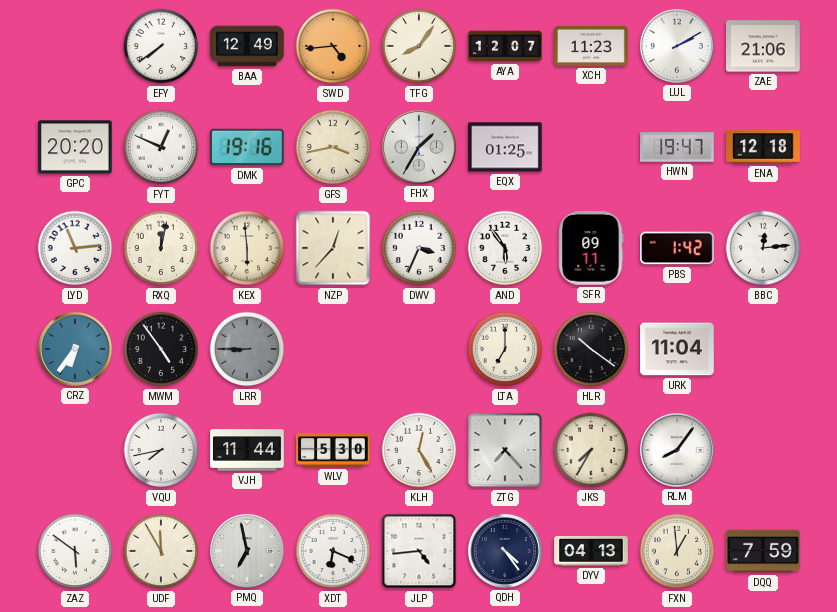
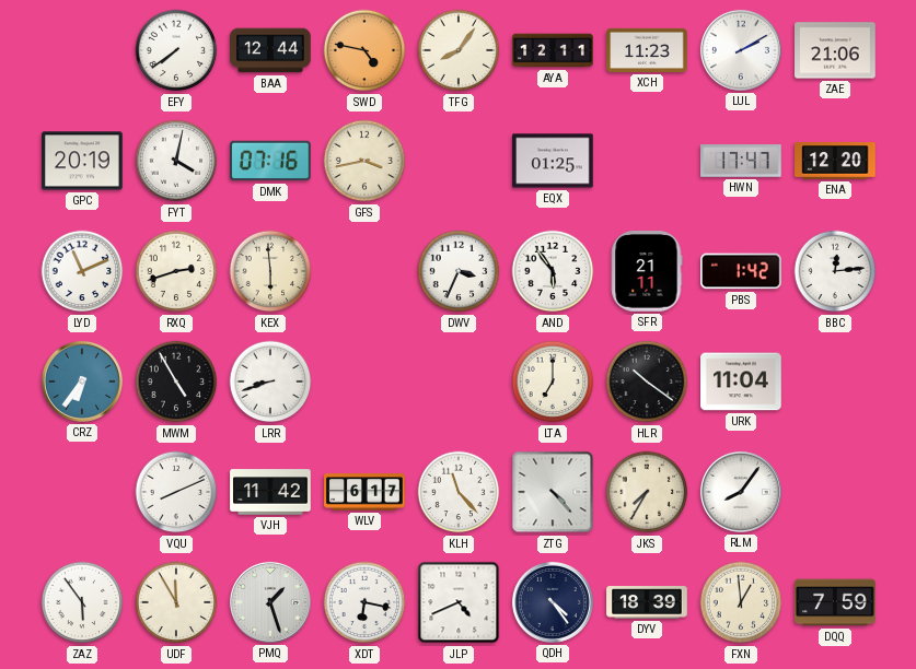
BAA: 12:49 -> 12:44 (270, 50)
SWD: 4:44 -> 4:47 (364, 50)
AYA: 12:07 -> 12:11 (553, 50)
GPC: 20:20 -> 20:19 (82, 161)
FYT: 12:49 -> 4:02 (176, 161)
DMK: 19:16 -> 07:16 (271, 161)
FHX: 1:35 -> none (419, 147)
HWN: 19:47 -> 17:47 (741, 161)
ENA: 12:18 -> 12:20 (835, 161)
LYD: 11:14 -> 11:11 (82, 271)
RXQ: 12:02 -> 2:42 (176, 271)
NZP: 12:37 -> none (333, 248)
SFR: 09:11 -> 21:11 (647, 271)
MWM: 4:54 -> 4:55 (176, 382)
LRR: 8:45 -> 8:42 (270, 382)
LRR dial: grey -> white (270, 382)
VQU: 7:43 -> 8:11 (176, 492)
VJH: 11:44 -> 11:42 (270, 492)
WLV: 5:30 -> 6:17 (364, 492)
KLH: 12:25 -> 11:23 (459, 492)
ZTG: 7:23 -> 4:23 (553, 492)
ZAZ: 5:51 -> 5:54 (82, 602)
PMQ: 6:58 -> 1:27 (270, 602)
XDT: 6:19 -> 6:17 (364, 602)
JLP: 4:44 -> 4:41 (459, 602)
DYV: 04:13 -> 18:39 (647, 602)
